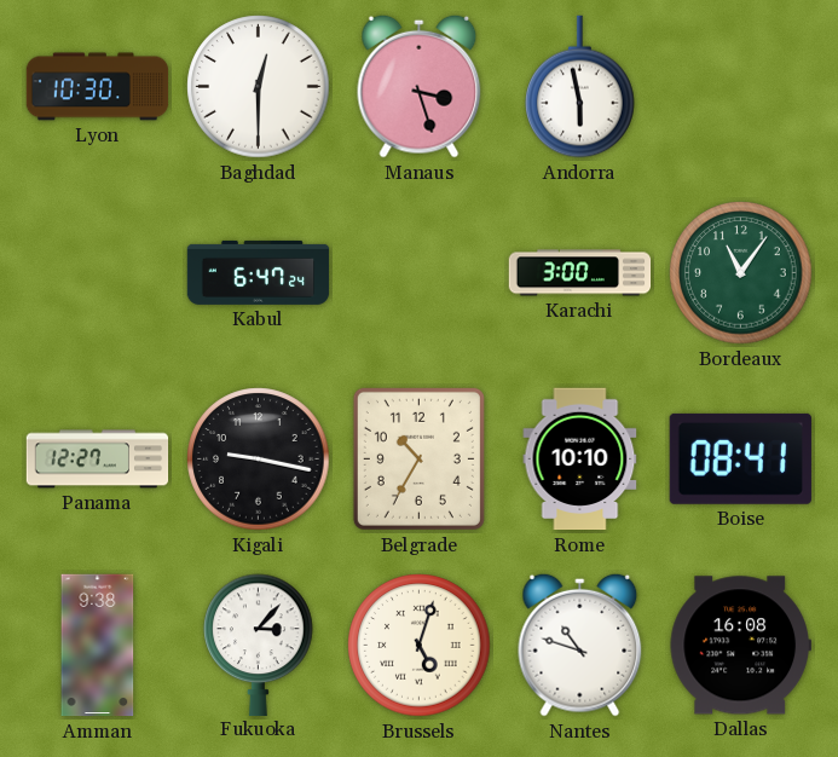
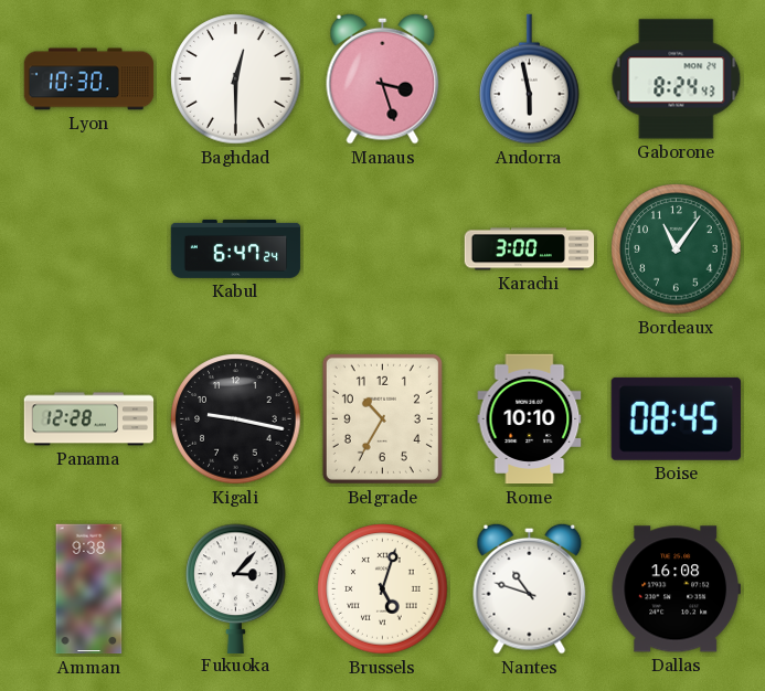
Gaborone: none -> 8:24 (677, 79)
Panama: 12:27 -> 12:28 (89, 419)
Boise: 08:41 -> 08:45 (676, 418)
